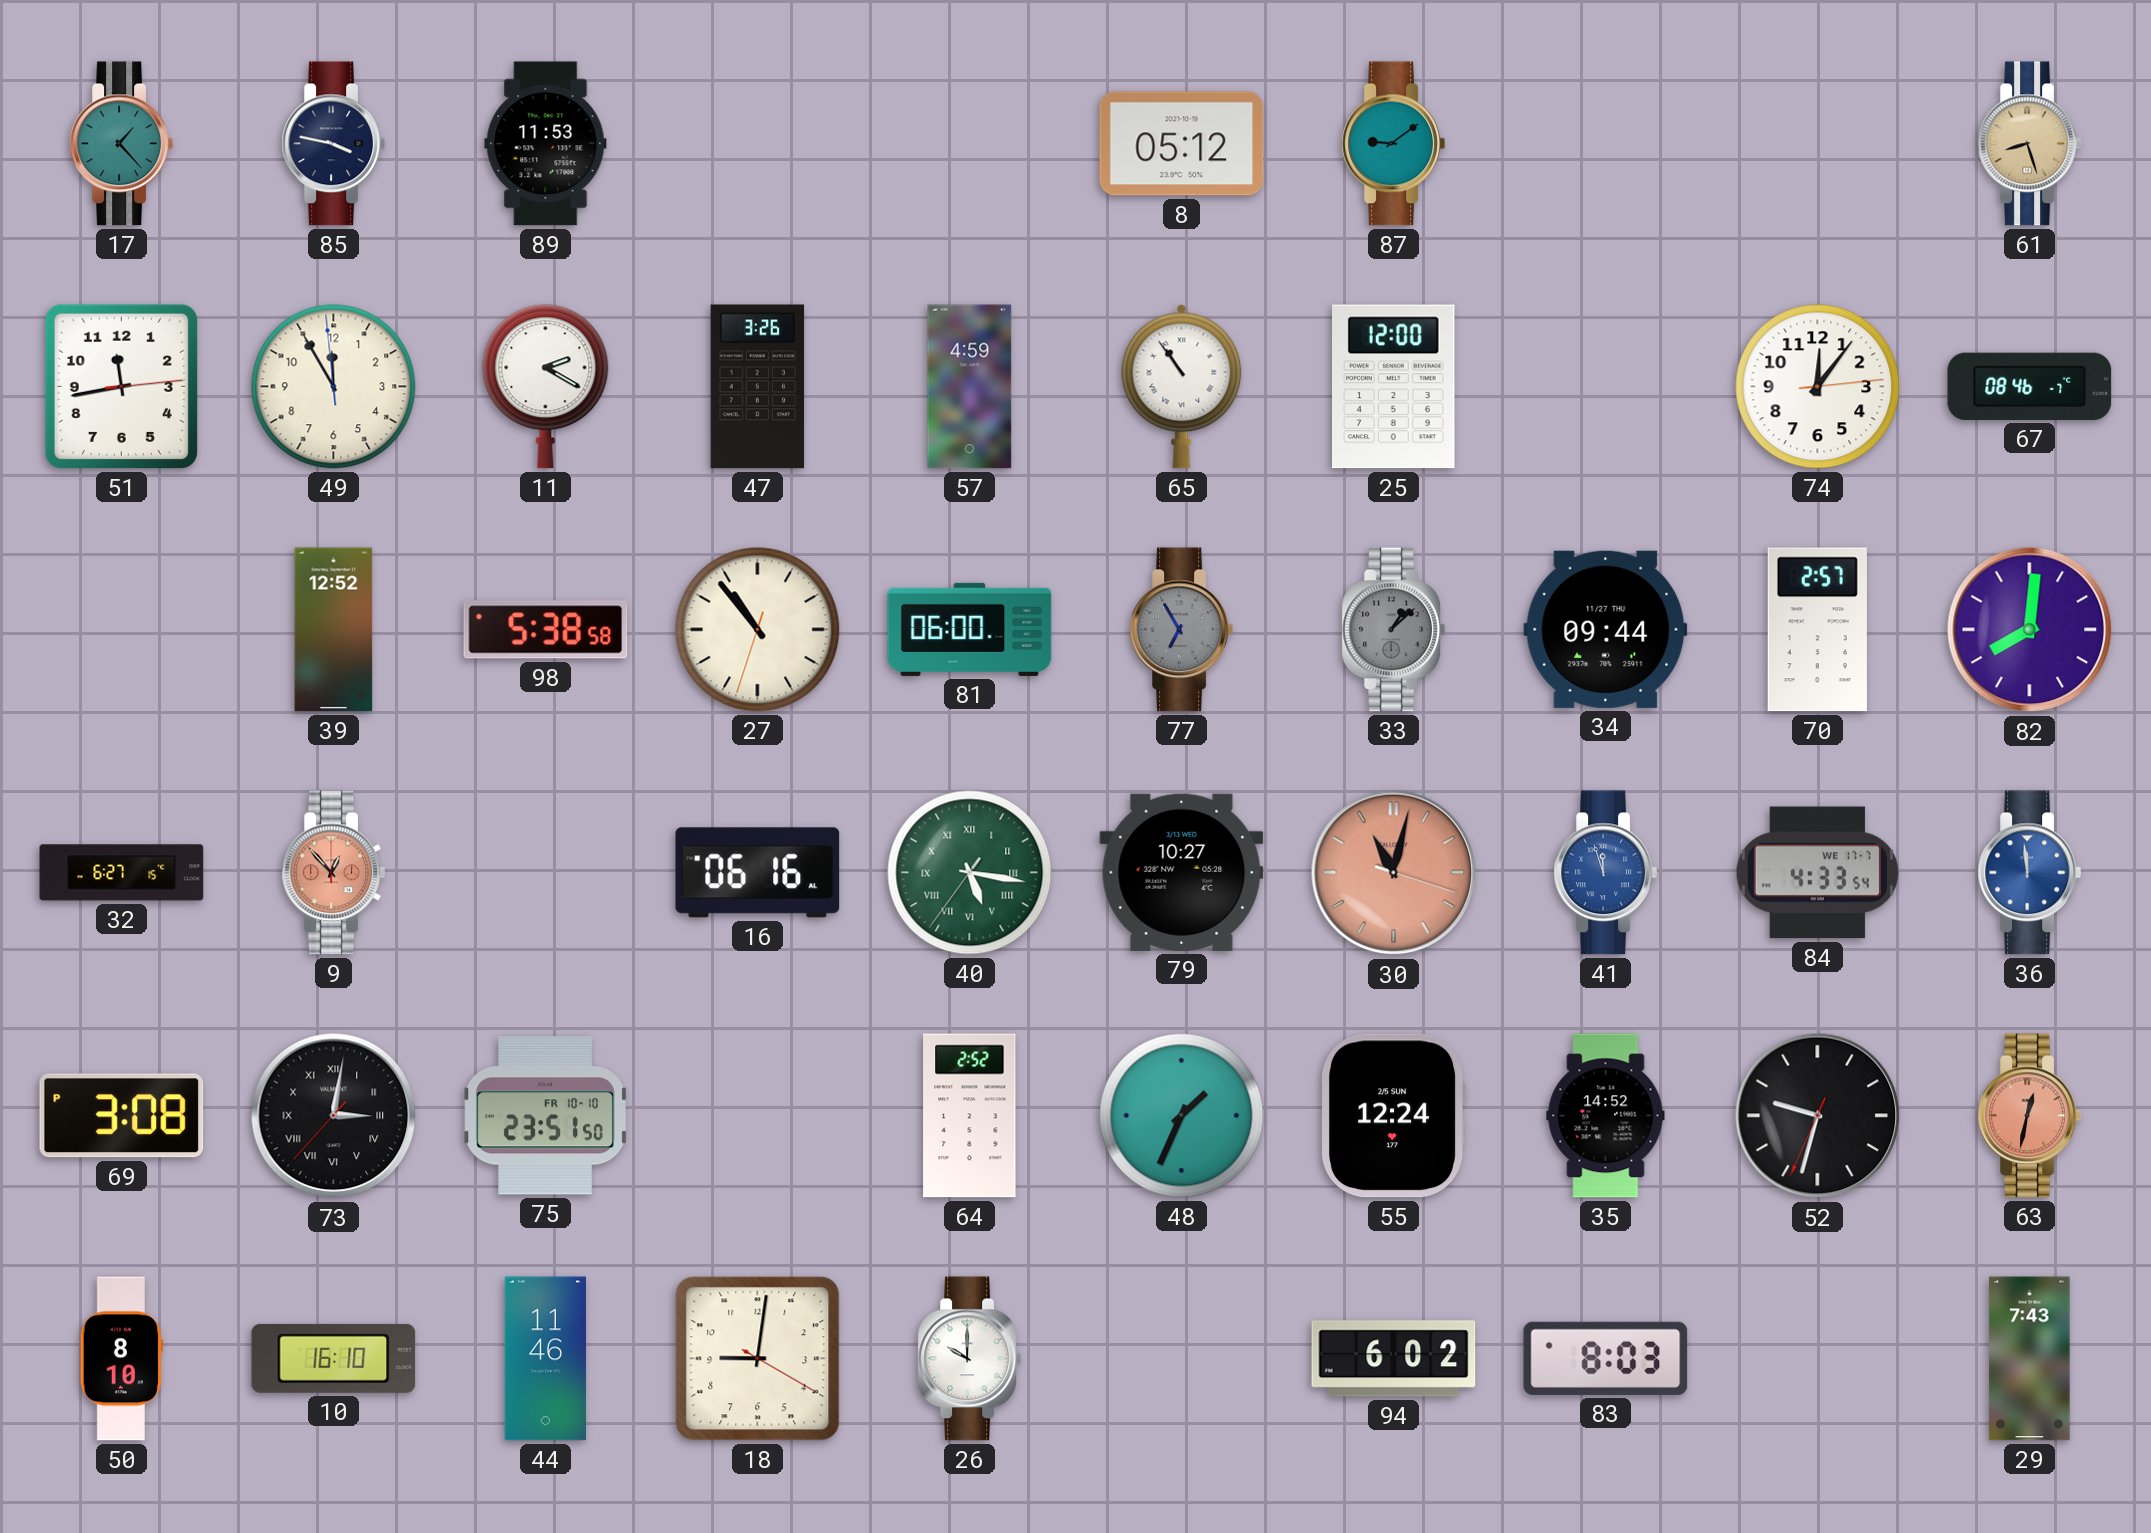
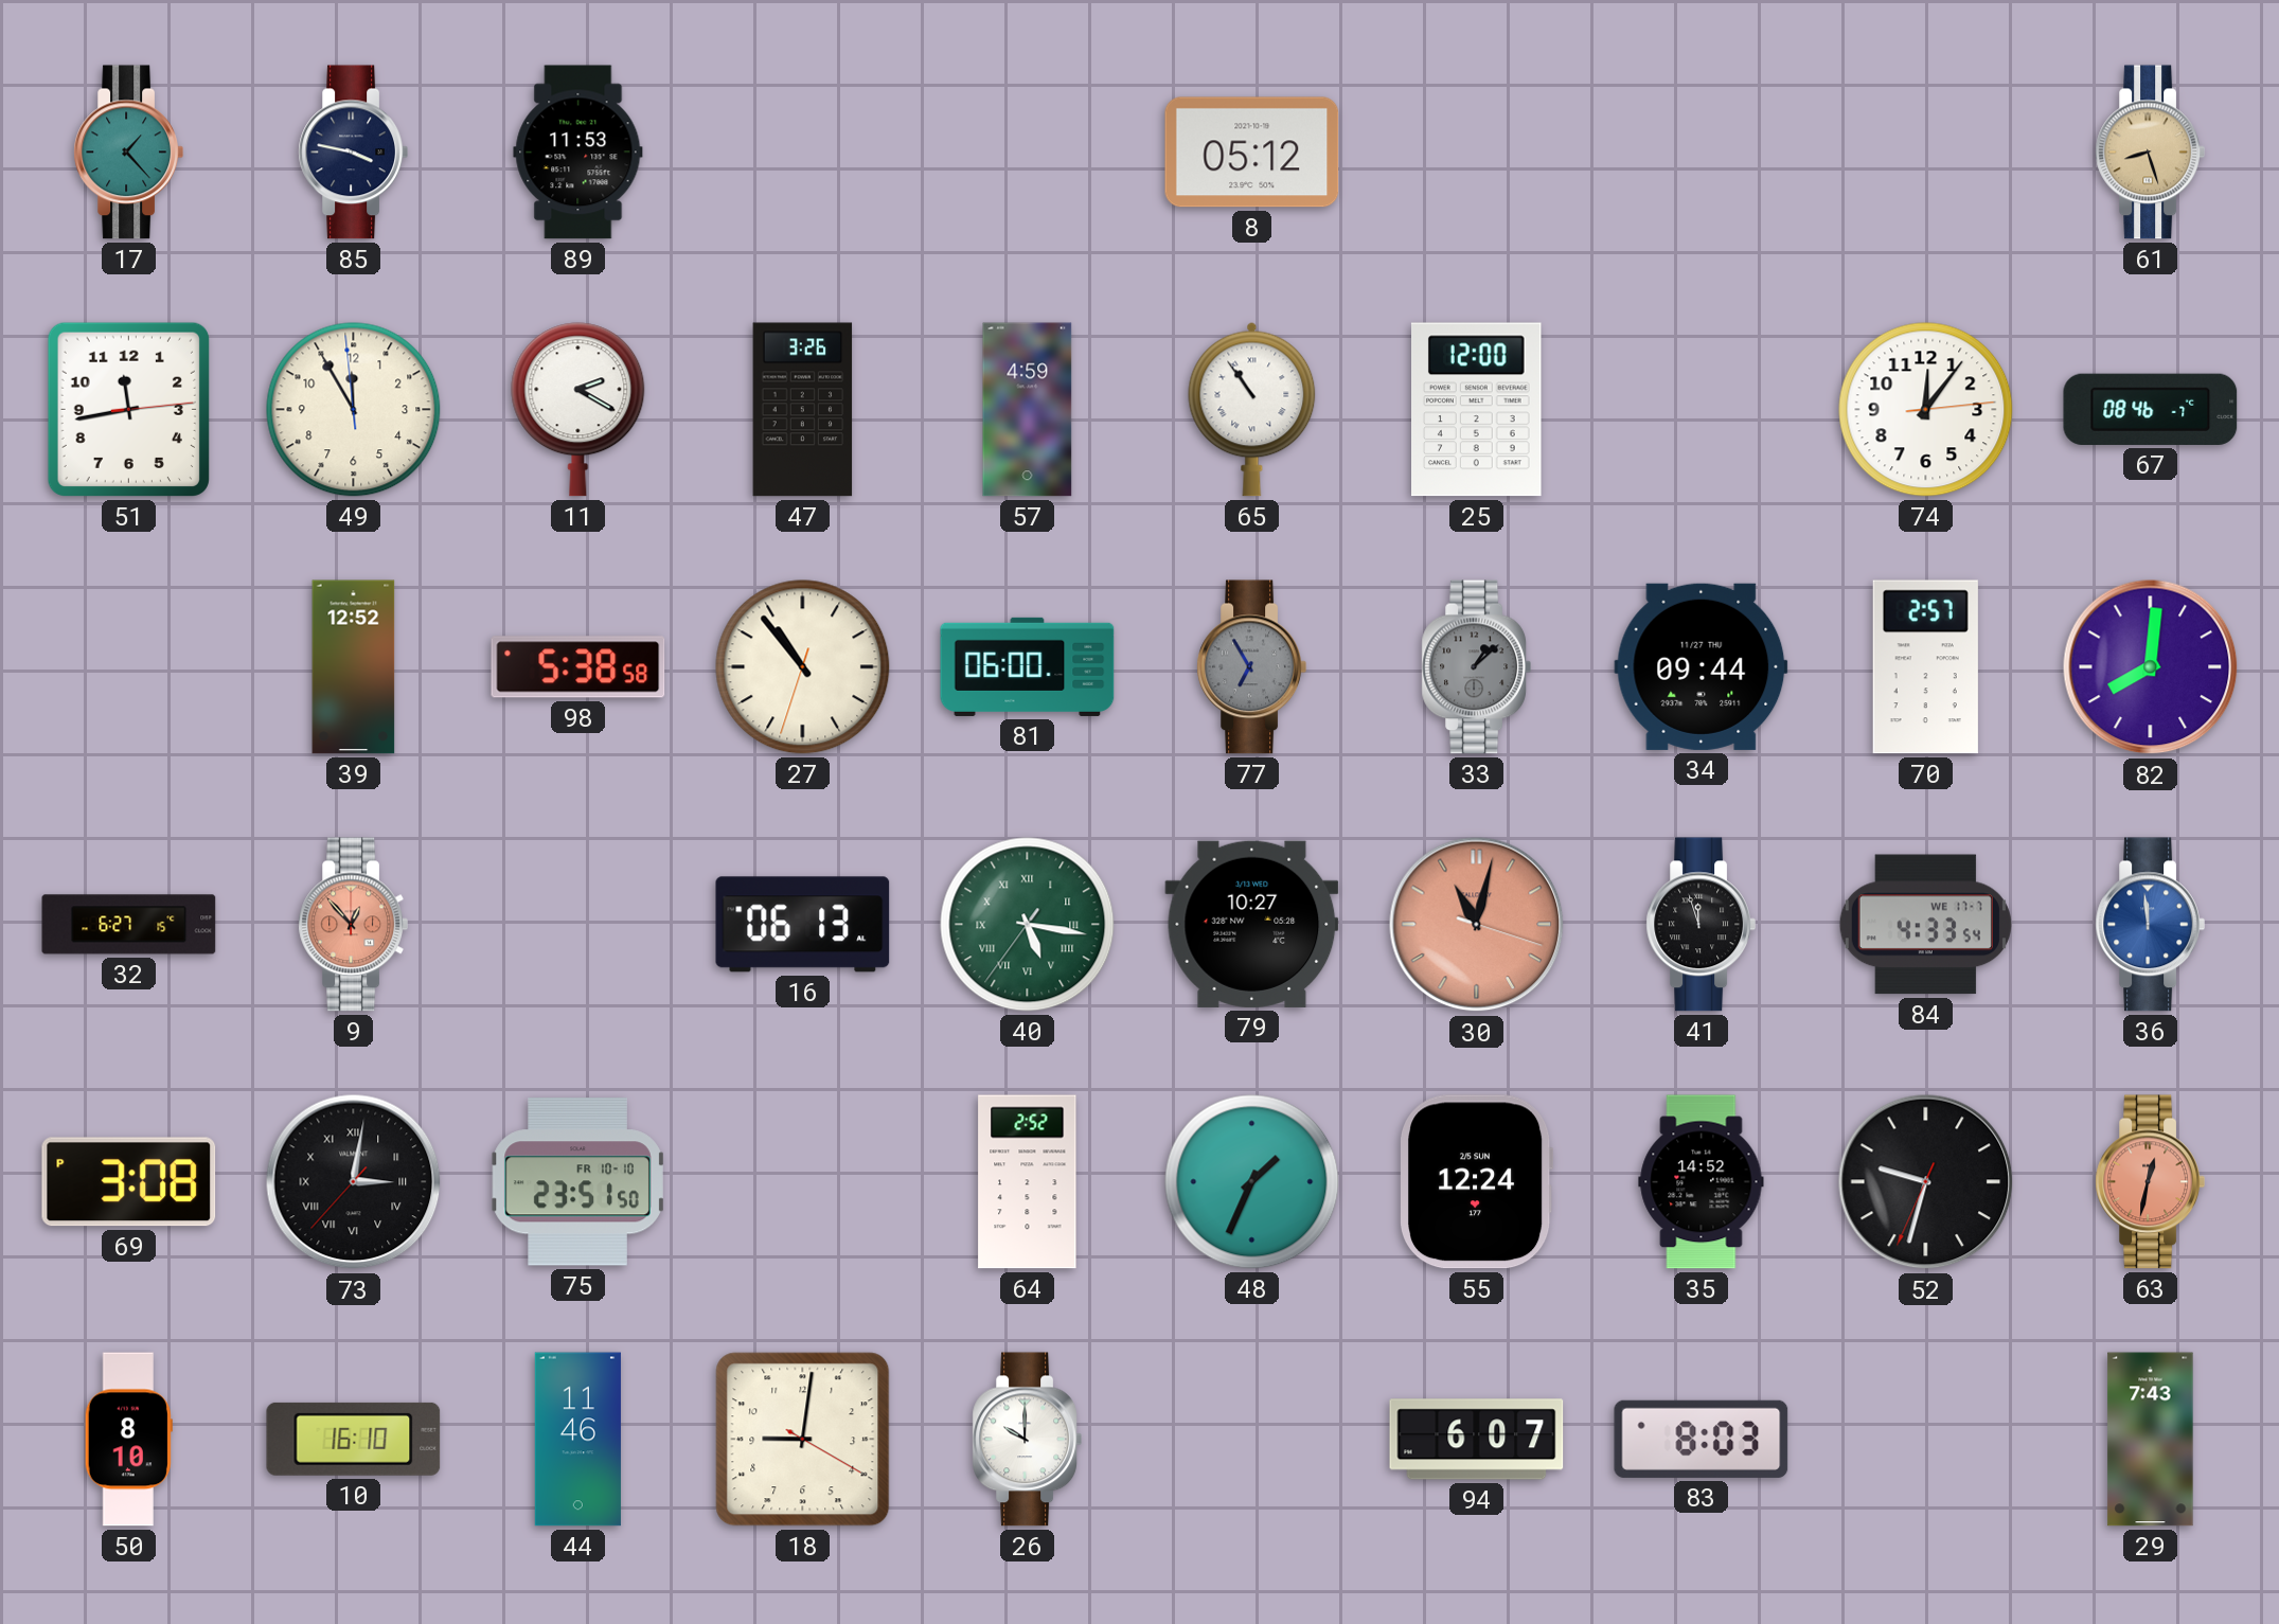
87: 9:09 -> none (1393, 144)
16: 06:16 -> 06:13 (803, 925)
41 dial: blue -> black (1701, 925)
94: 6:02 -> 6:07 (1477, 1440)
